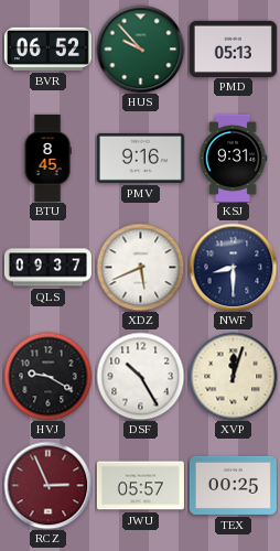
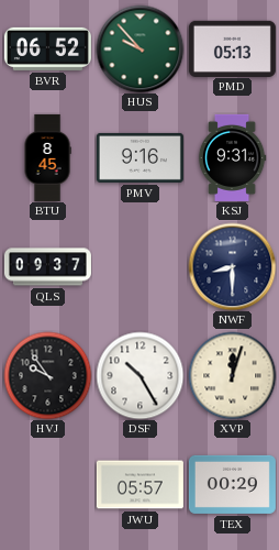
XDZ: 5:41 -> none (140, 267)
HVJ: 9:20 -> 9:54 (47, 375)
RCZ: 2:56 -> none (47, 485)
TEX: 00:25 -> 00:29 (232, 484)
